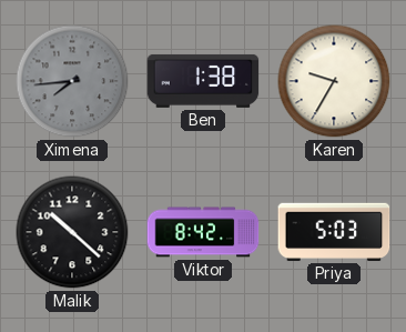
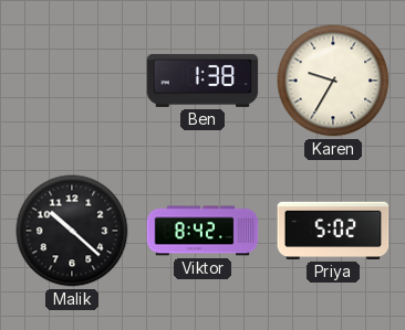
Ximena: 7:44 -> none (72, 81)
Priya: 5:03 -> 5:02 (333, 231)
